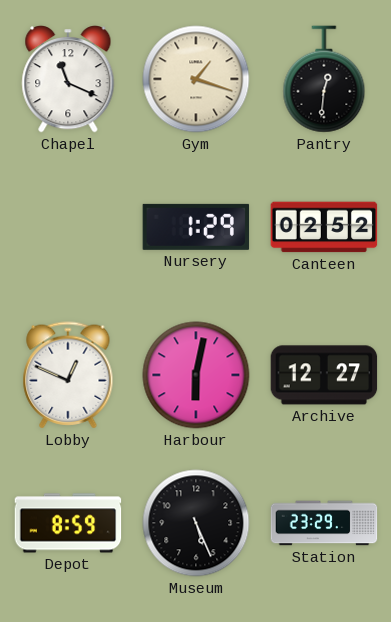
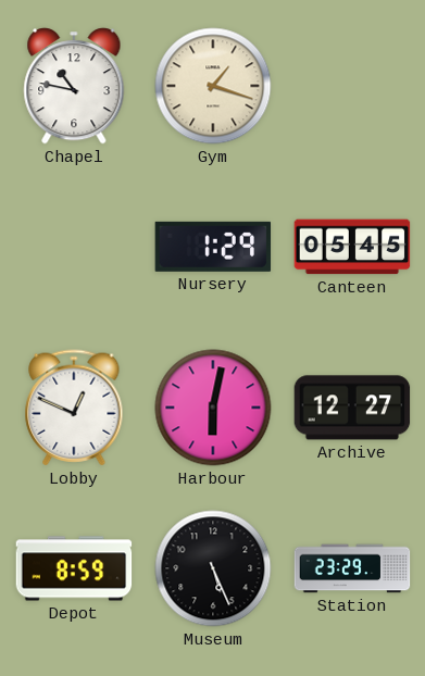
Chapel: 11:19 -> 10:47 (74, 86)
Pantry: 12:31 -> none (324, 79)
Canteen: 02:52 -> 05:45 (352, 247)
